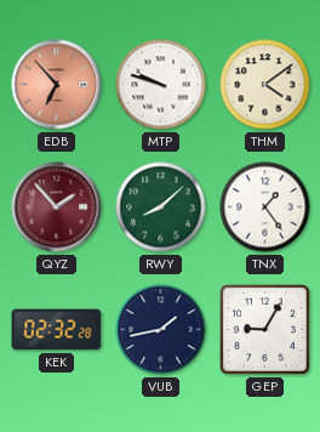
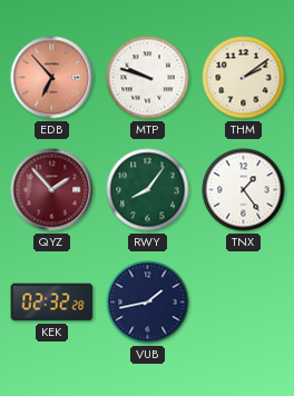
THM: 4:09 -> 2:09 (244, 78)
RWY: 8:08 -> 8:06 (148, 190)
GEP: 9:05 -> none (265, 330)
